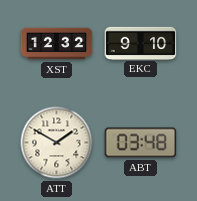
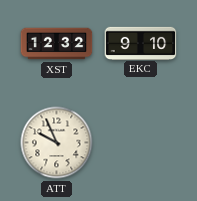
ATT: 1:50 -> 9:56 (57, 143)
ABT: 03:48 -> none (141, 143)
